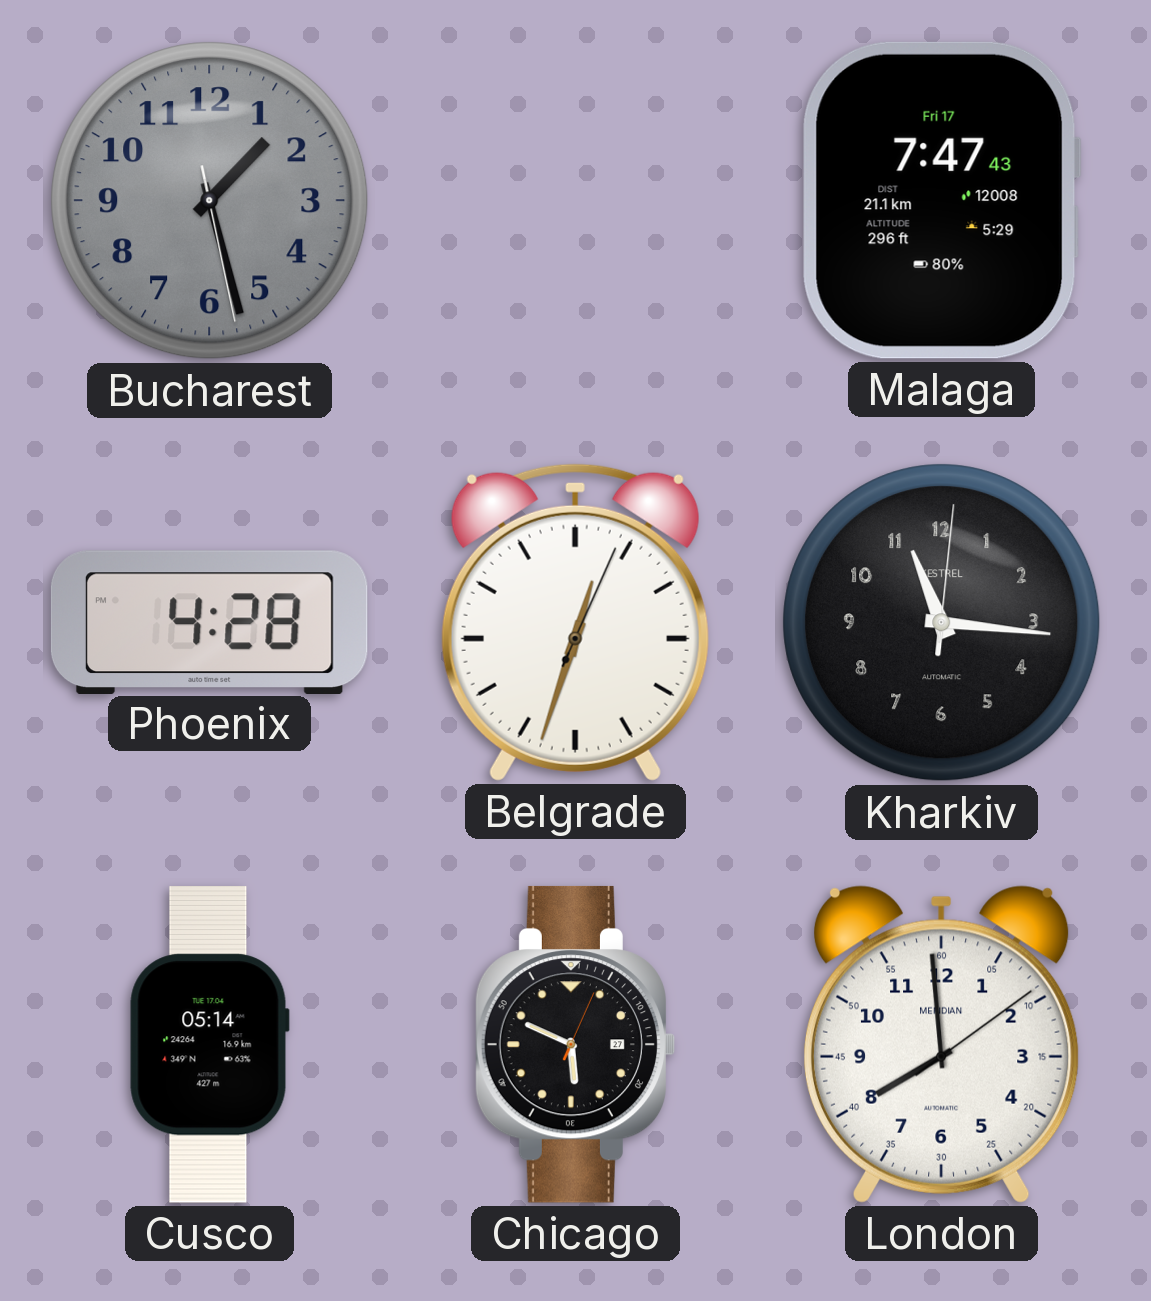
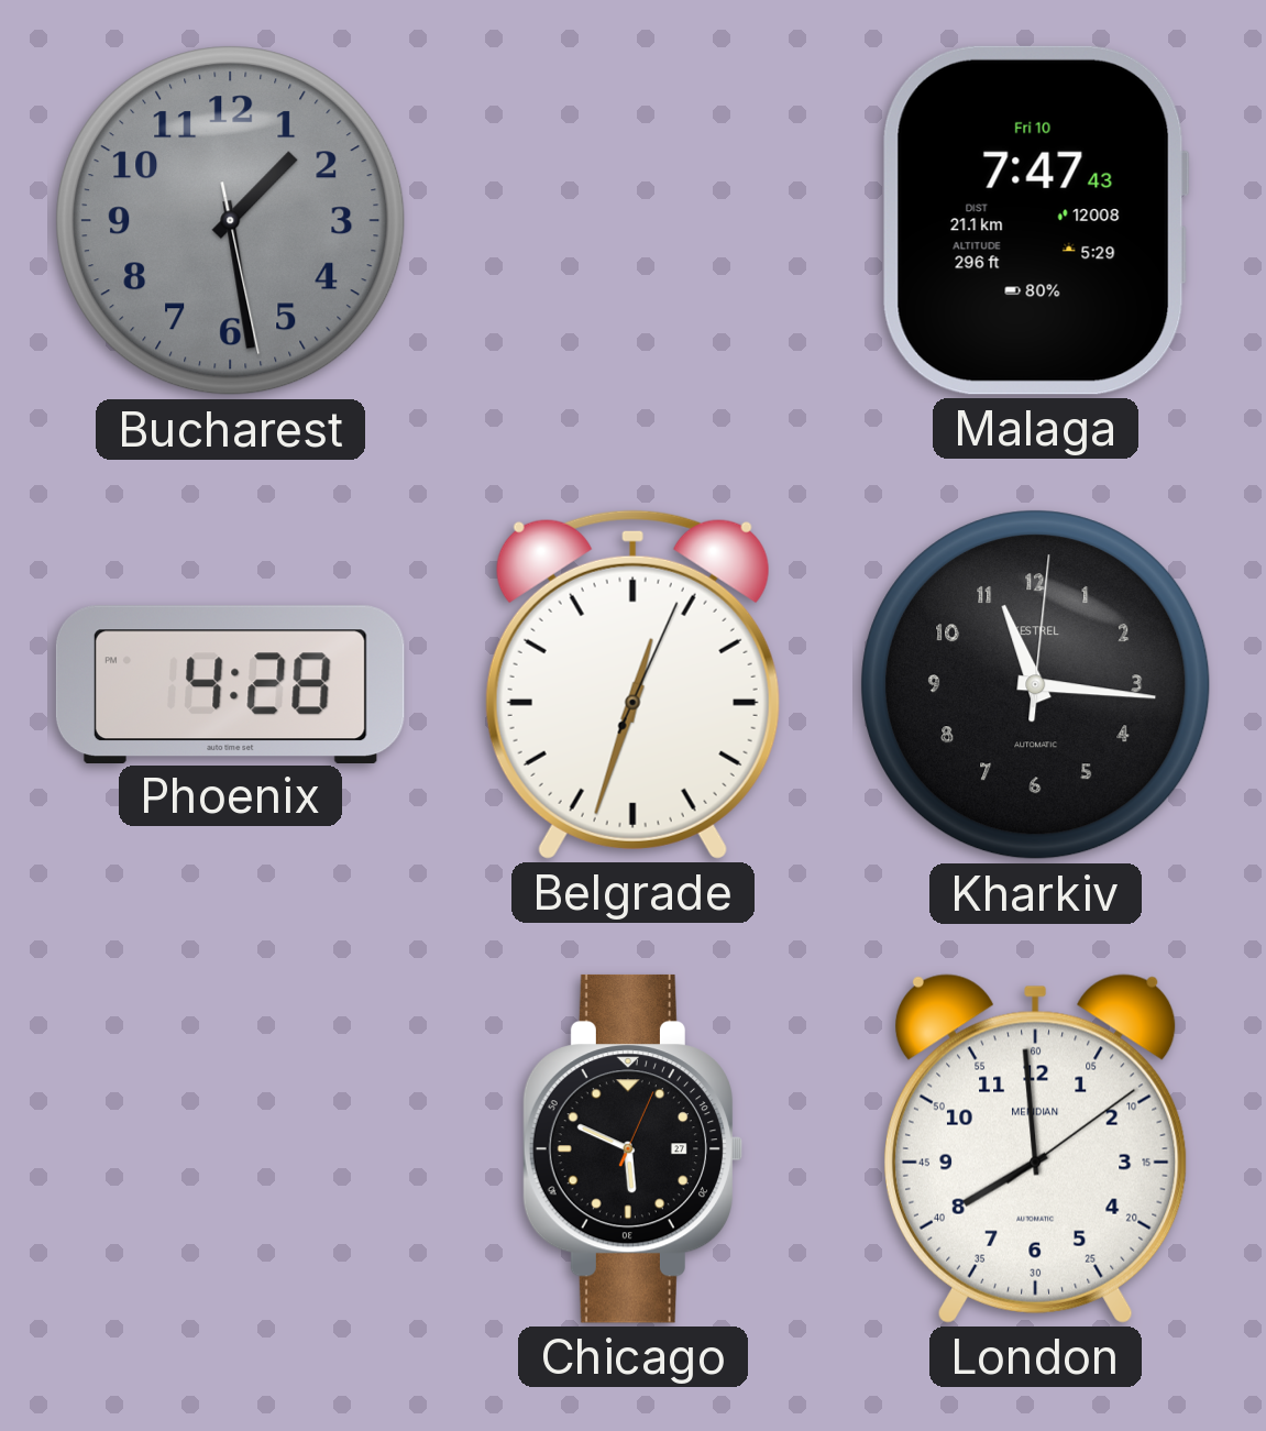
Bucharest: 1:27 -> 1:28 (231, 221)
Malaga date: Fri 17 -> Fri 10 (1035, 220)
Cusco: 05:14 -> none (209, 1044)
